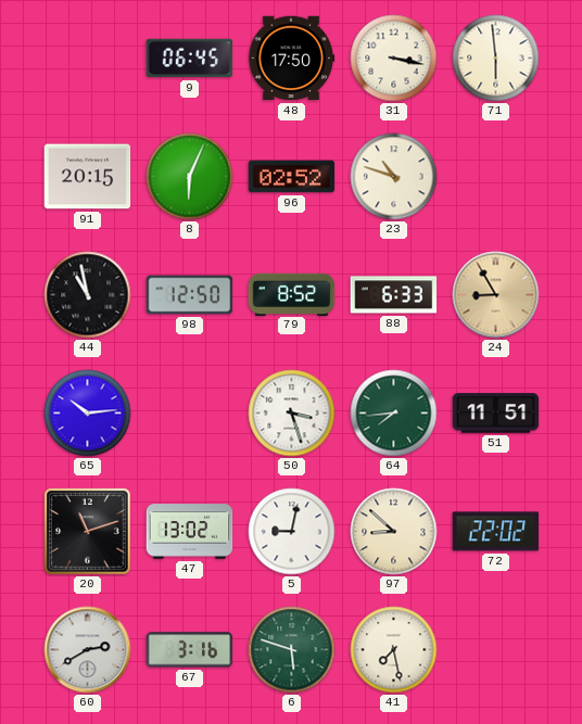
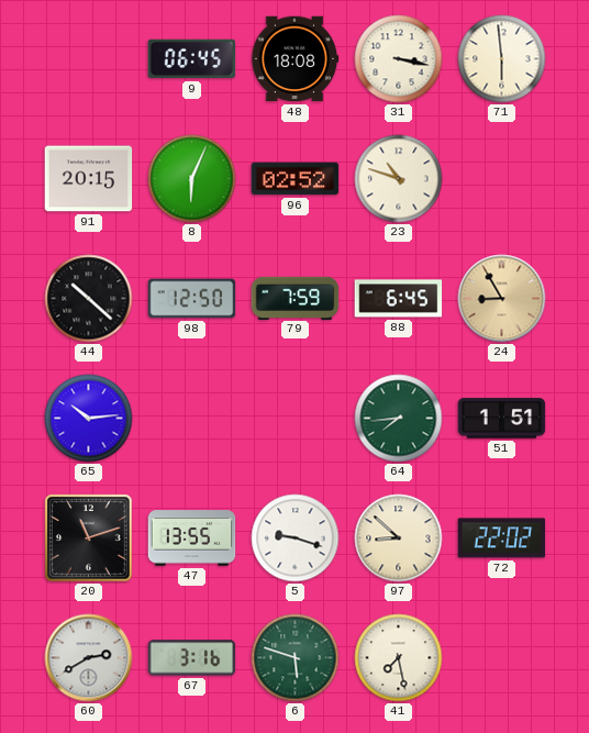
48: 17:50 -> 18:08 (294, 59)
44: 10:58 -> 10:22 (89, 299)
79: 8:52 -> 7:59 (296, 298)
88: 6:33 -> 6:45 (399, 299)
50: 3:27 -> none (292, 414)
51: 11:51 -> 1:51 (502, 419)
47: 13:02 -> 13:55 (192, 538)
5: 9:02 -> 9:18 (296, 538)
